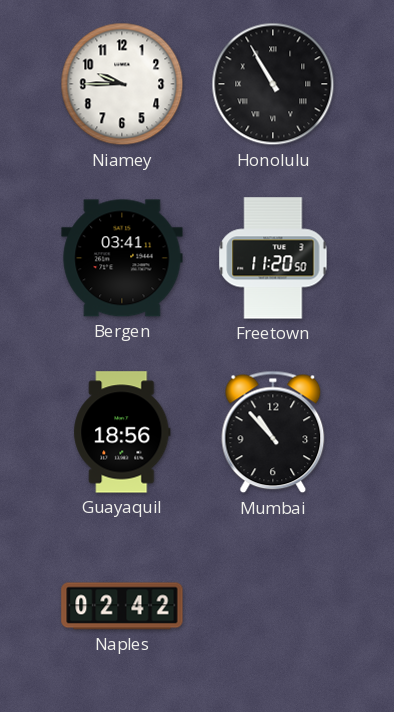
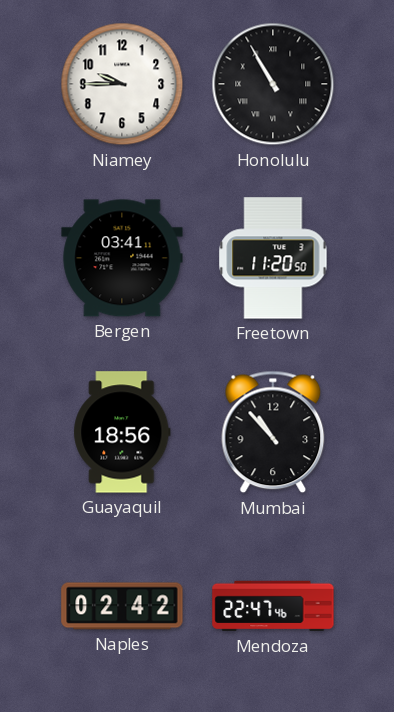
Mendoza: none -> 22:47 (273, 606)
